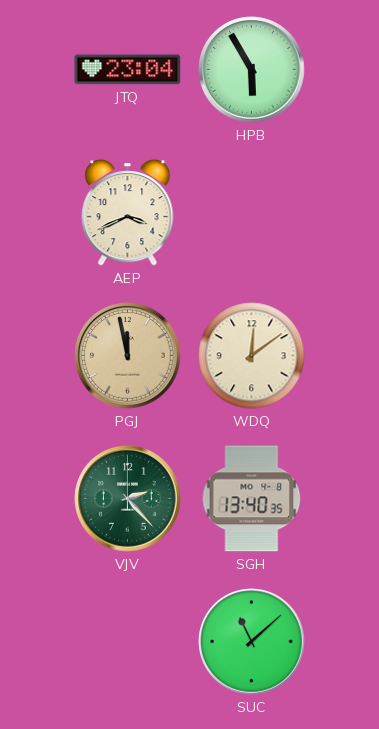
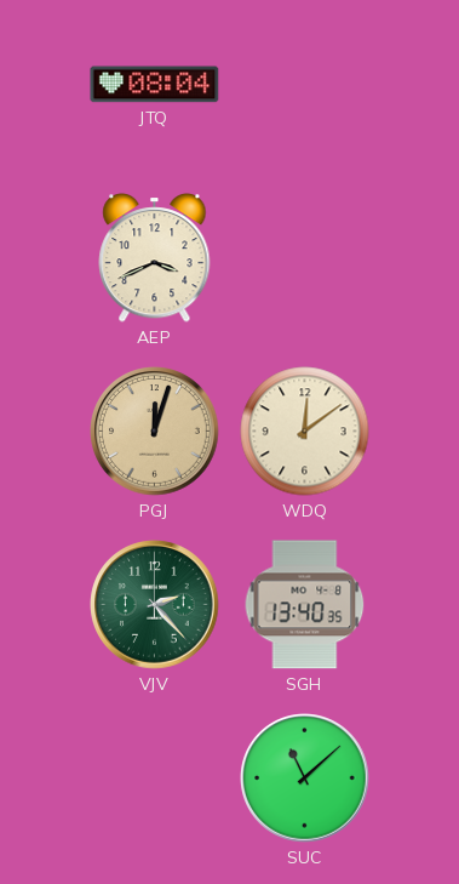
JTQ: 23:04 -> 08:04 (155, 85)
HPB: 5:55 -> none (252, 70)
PGJ: 11:58 -> 12:03 (155, 432)
